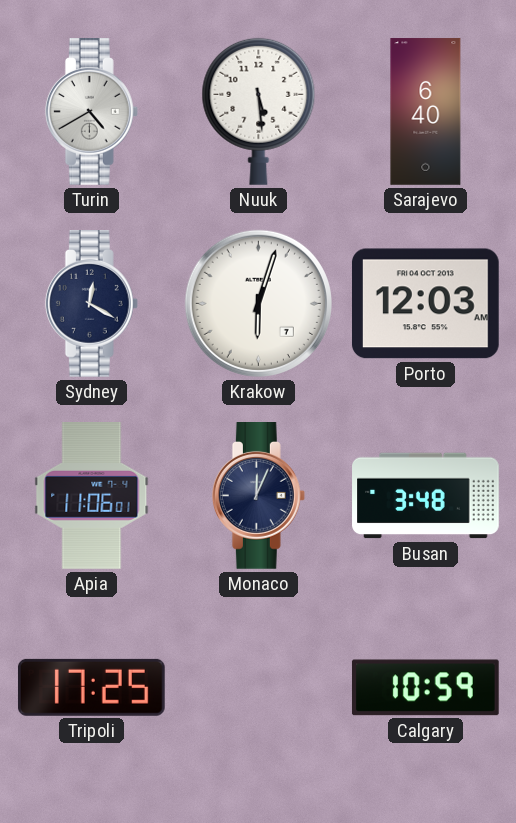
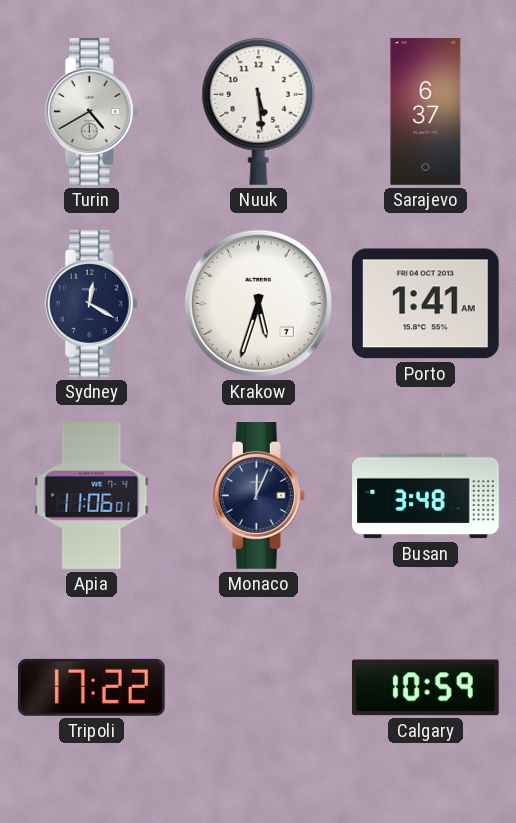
Sarajevo: 6:40 -> 6:37 (426, 112)
Krakow: 6:03 -> 5:33 (258, 303)
Porto: 12:03 -> 1:41 (425, 304)
Tripoli: 17:25 -> 17:22 (91, 687)
